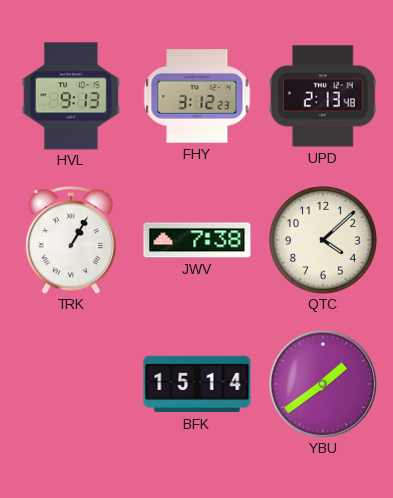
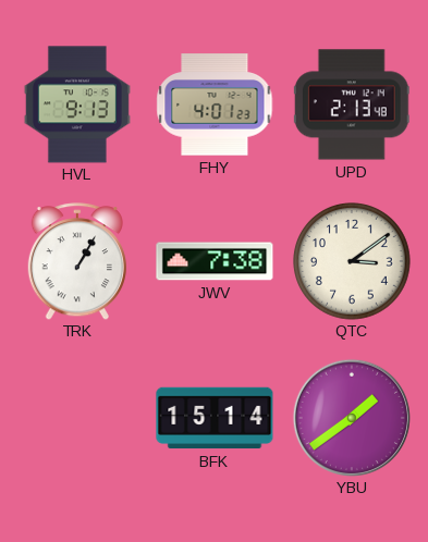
FHY: 3:12 -> 4:01 (215, 104)
QTC: 4:08 -> 3:09 (352, 261)
